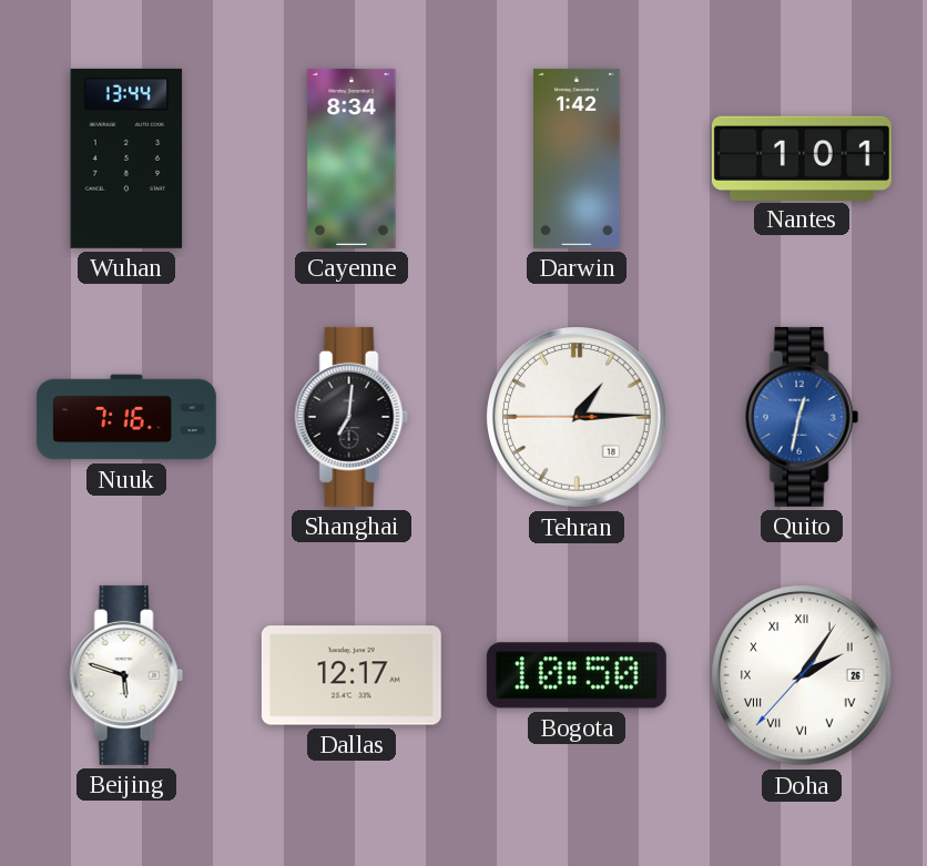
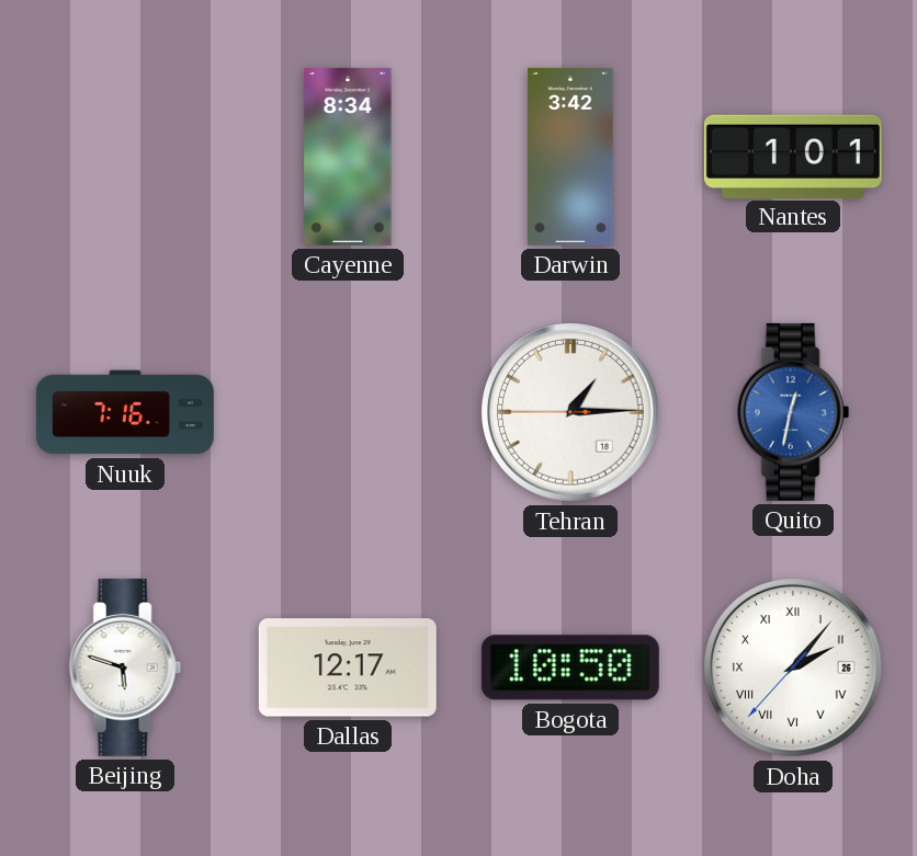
Wuhan: 13:44 -> none (126, 159)
Darwin: 1:42 -> 3:42 (570, 157)
Shanghai: 7:01 -> none (352, 417)
Doha: 2:05 -> 2:06 (793, 667)
